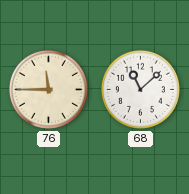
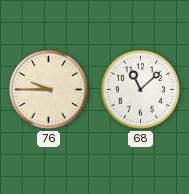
76: 11:45 -> 9:45 (48, 89)
